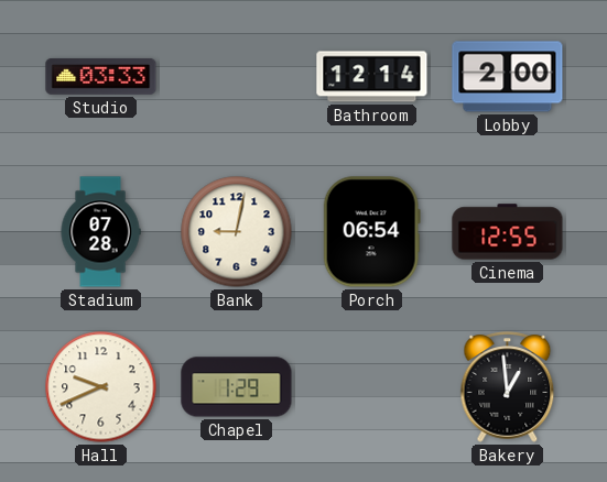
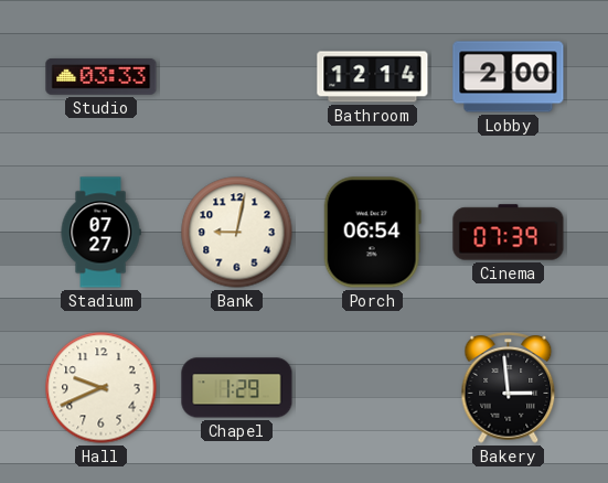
Stadium: 07:28 -> 07:27 (100, 233)
Cinema: 12:55 -> 07:39 (509, 233)
Bakery: 12:59 -> 2:59 (509, 388)
